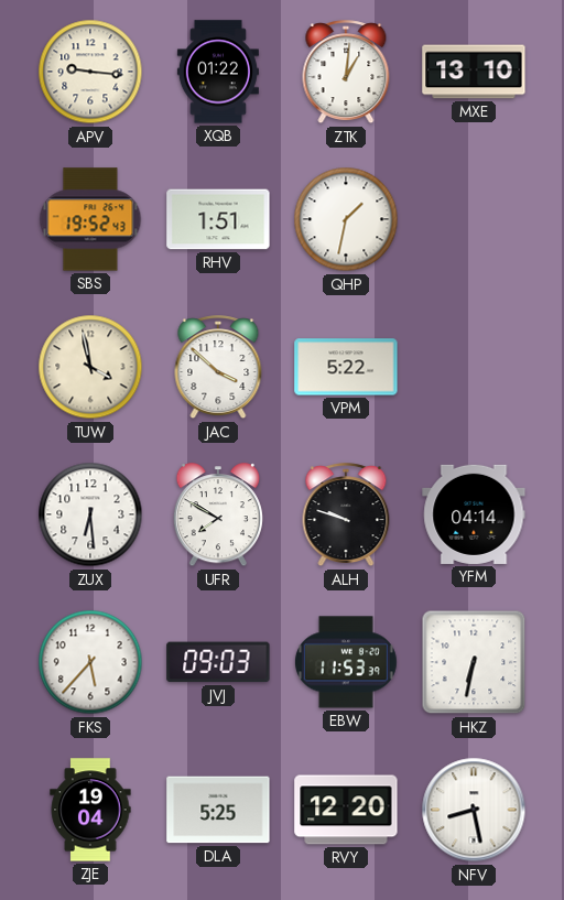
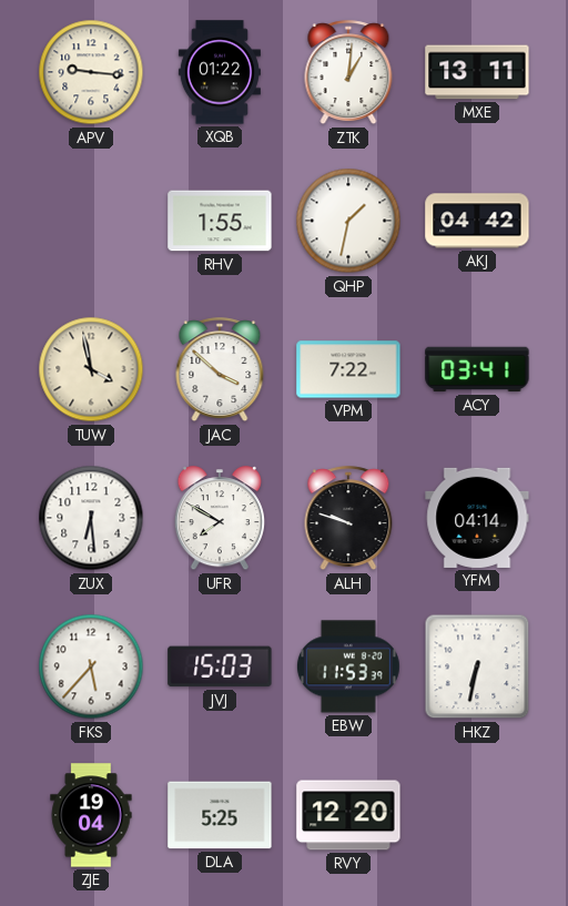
MXE: 13:10 -> 13:11 (477, 72)
SBS: 19:52 -> none (90, 219)
RHV: 1:51 -> 1:55 (220, 221)
AKJ: none -> 04:42 (477, 221)
VPM: 5:22 -> 7:22 (348, 369)
ACY: none -> 03:41 (477, 369)
JVJ: 09:03 -> 15:03 (220, 666)
NFV: 8:28 -> none (474, 810)
